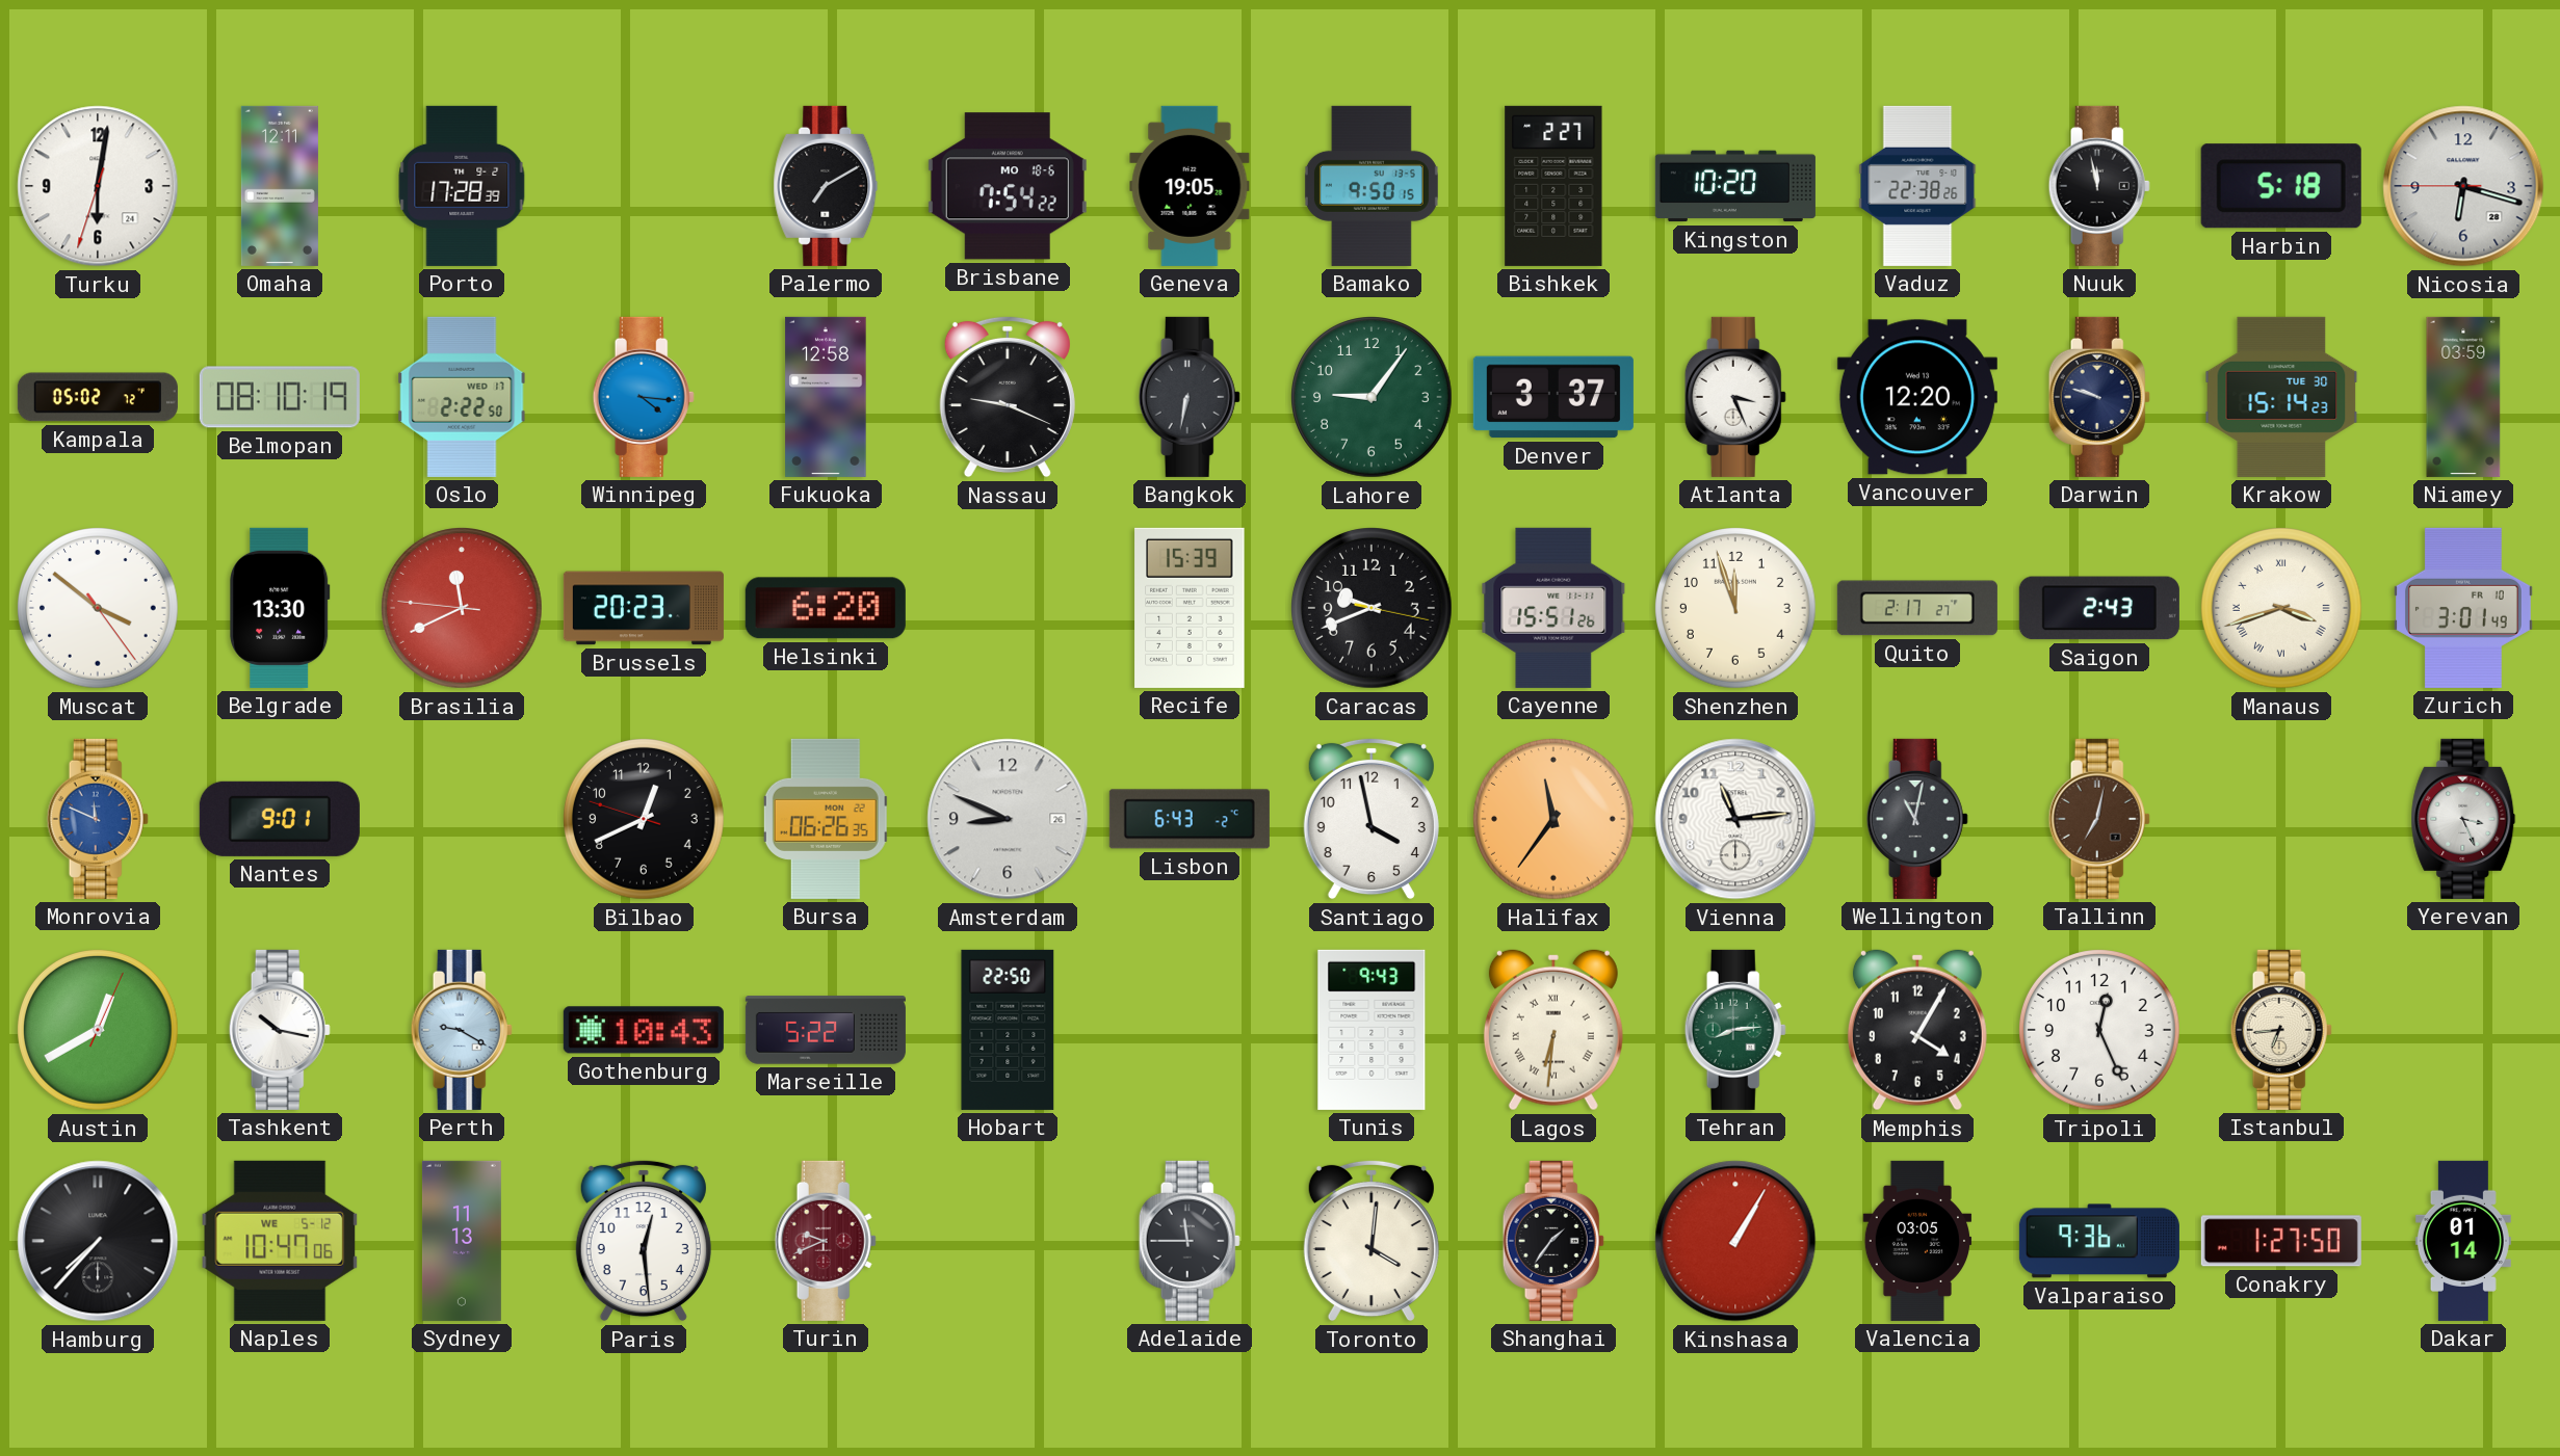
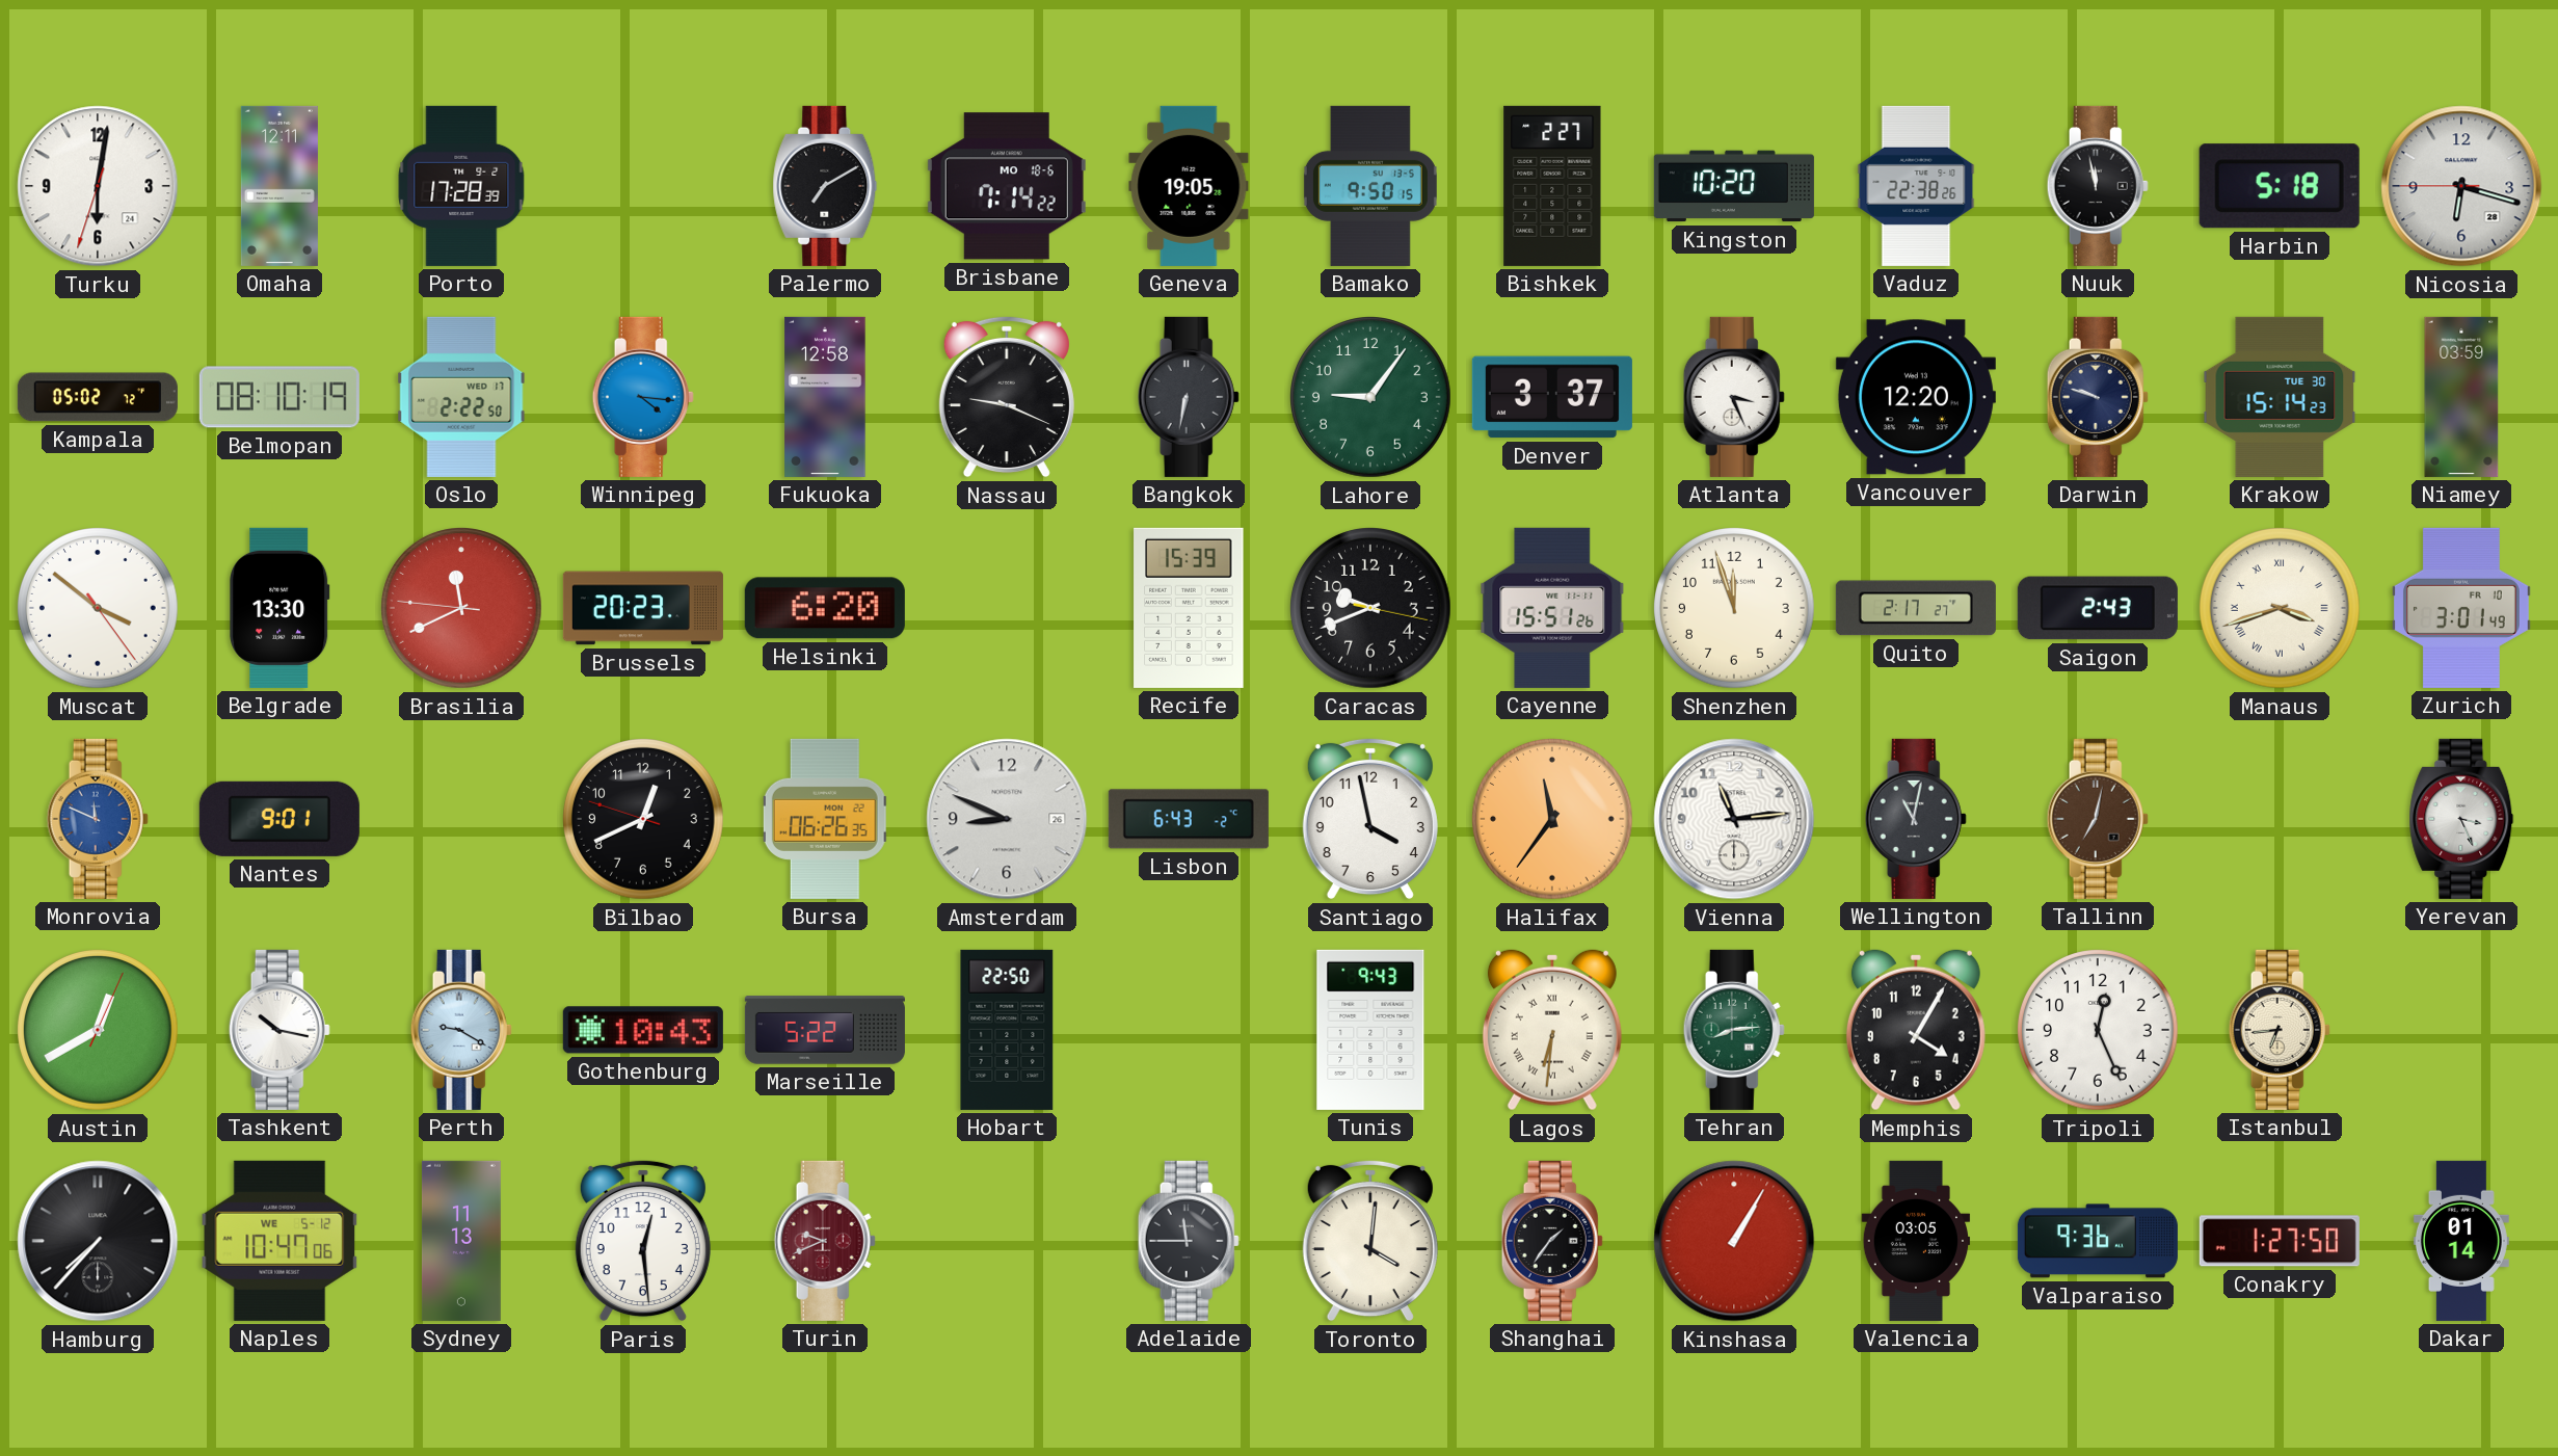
Brisbane: 7:54 -> 7:14 (1007, 186)
